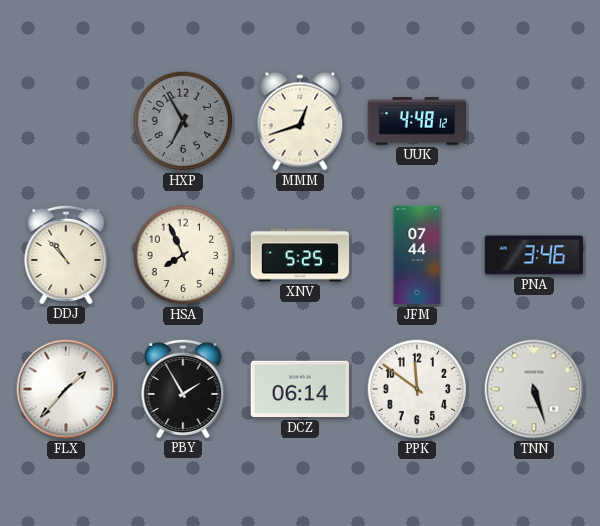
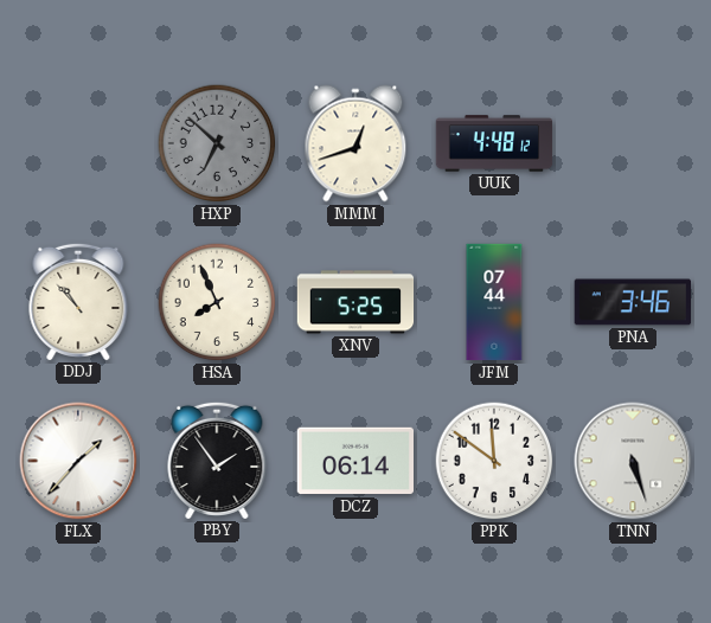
HXP: 6:55 -> 6:52 (217, 143)
PBY: 1:55 -> 1:54 (217, 460)
